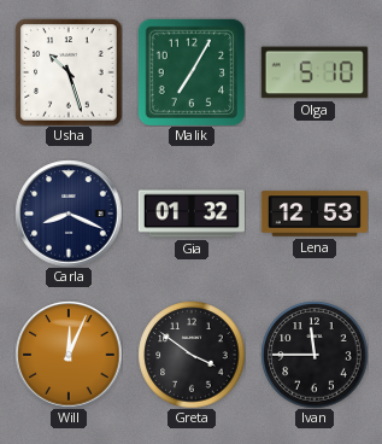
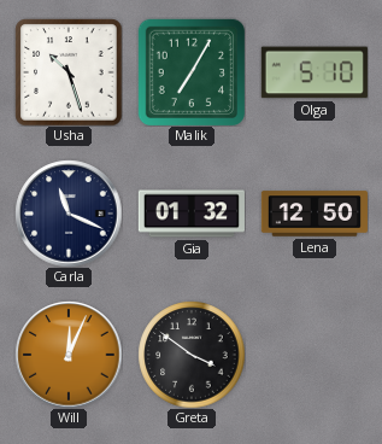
Carla: 8:19 -> 11:19 (69, 214)
Lena: 12:53 -> 12:50 (313, 214)
Ivan: 11:45 -> none (315, 355)
